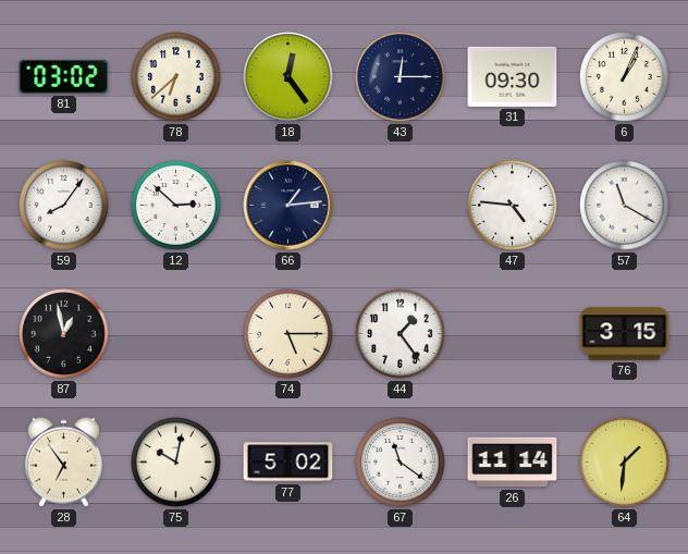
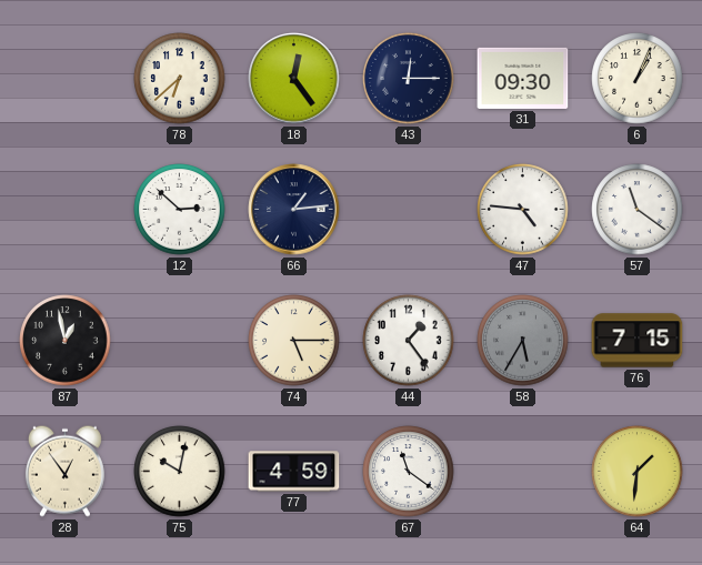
81: 03:02 -> none (64, 76)
59: 8:06 -> none (64, 206)
57: 11:20 -> 11:21 (638, 210)
58: none -> 5:35 (523, 341)
76: 3:15 -> 7:15 (638, 341)
28: 6:54 -> 12:54 (64, 471)
77: 5:02 -> 4:59 (294, 472)
26: 11:14 -> none (513, 463)
